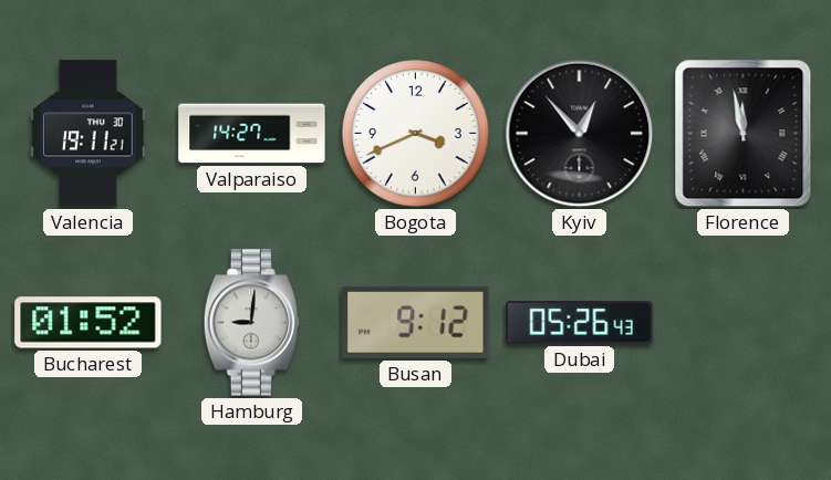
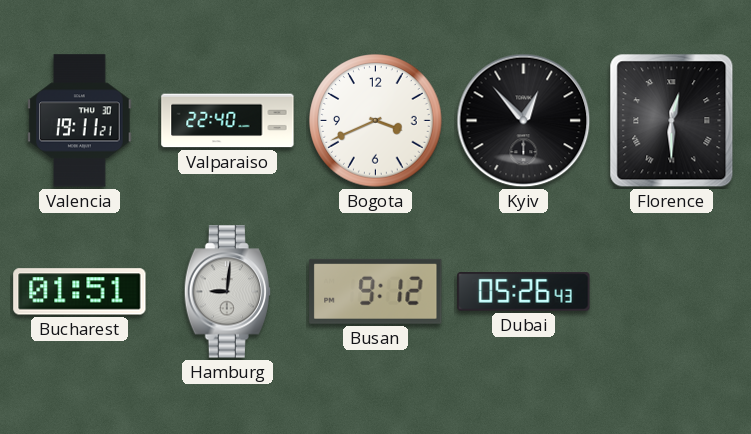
Valparaiso: 14:27 -> 22:40 (228, 121)
Florence: 11:58 -> 12:30 (672, 121)
Bucharest: 01:52 -> 01:51 (80, 292)
